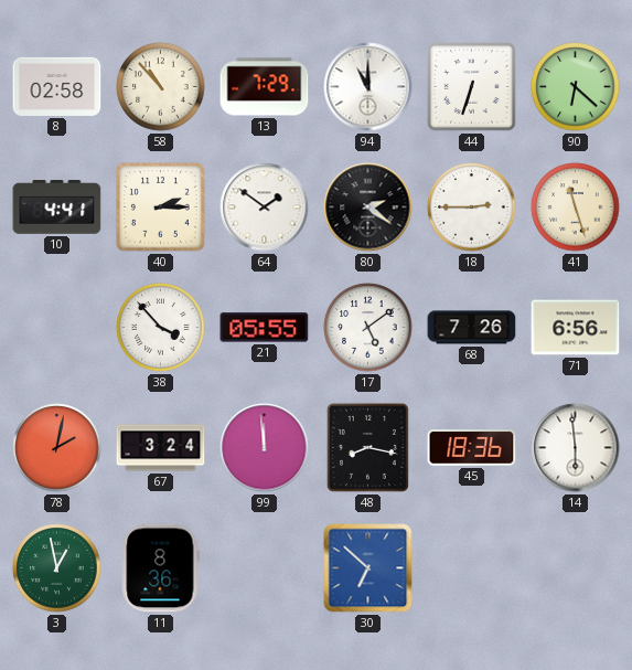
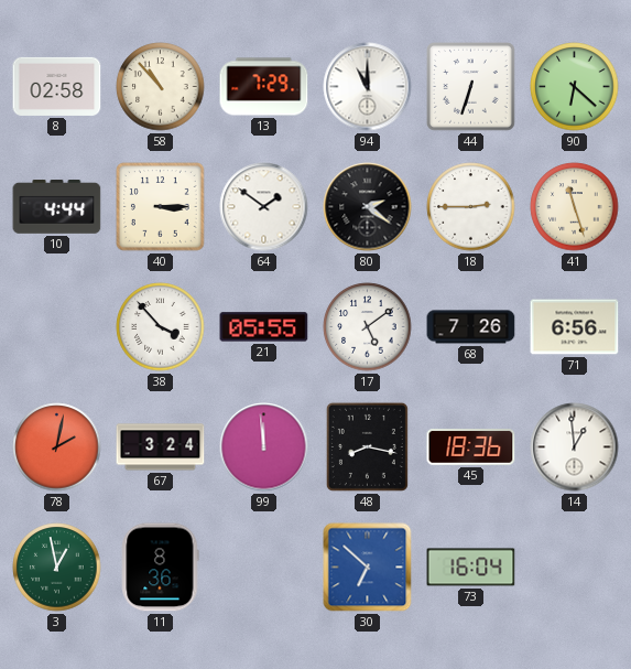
10: 4:41 -> 4:44 (57, 207)
40: 2:15 -> 3:15 (161, 207)
14: 5:59 -> 12:59 (575, 447)
73: none -> 16:04 (471, 568)
